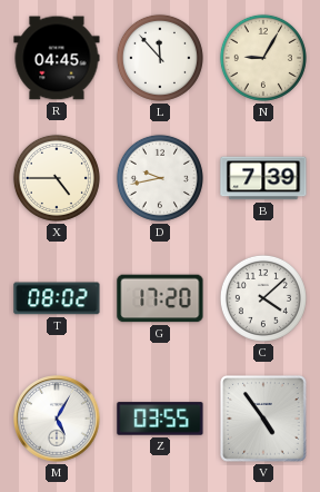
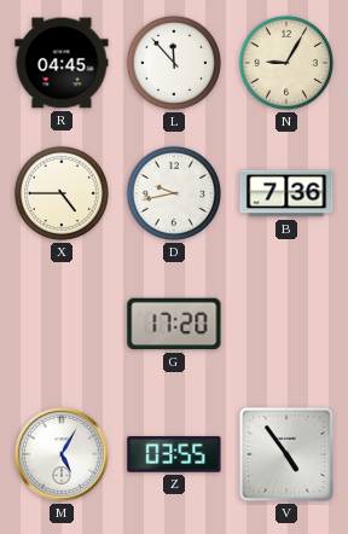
B: 7:39 -> 7:36 (286, 193)
T: 08:02 -> none (57, 298)
C: 4:08 -> none (263, 298)
